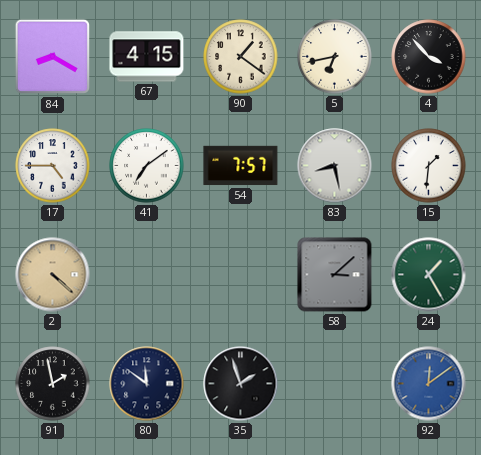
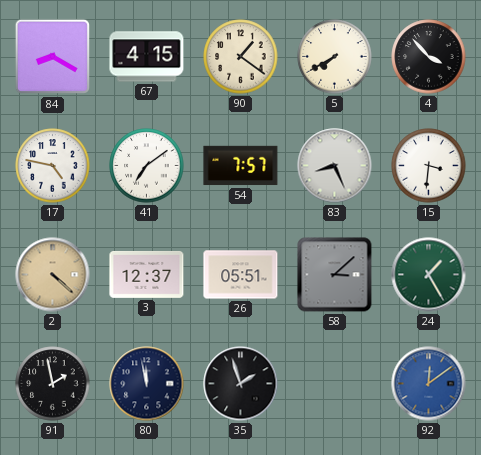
5: 6:43 -> 7:40 (335, 57)
17: 4:45 -> 4:47 (53, 166)
83: 8:28 -> 8:26 (335, 166)
15: 1:31 -> 3:31 (429, 166)
3: none -> 12:37 (147, 274)
26: none -> 05:51 (241, 275)
80: 11:51 -> 11:58 (147, 384)
